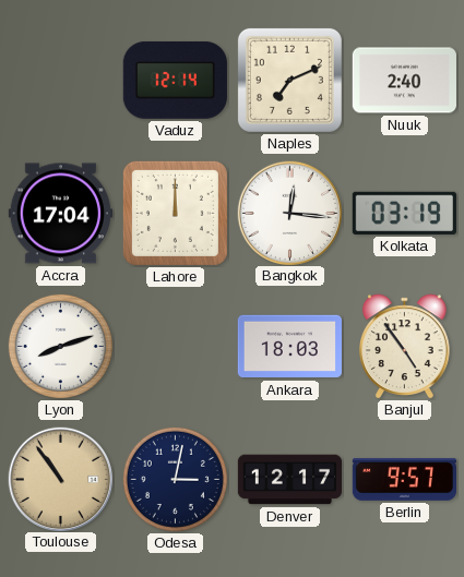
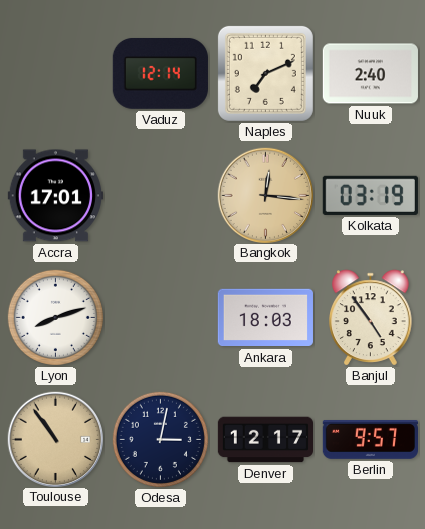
Accra: 17:04 -> 17:01 (55, 196)
Lahore: 12:00 -> none (175, 213)
Bangkok dial: white -> champagne (265, 195)
